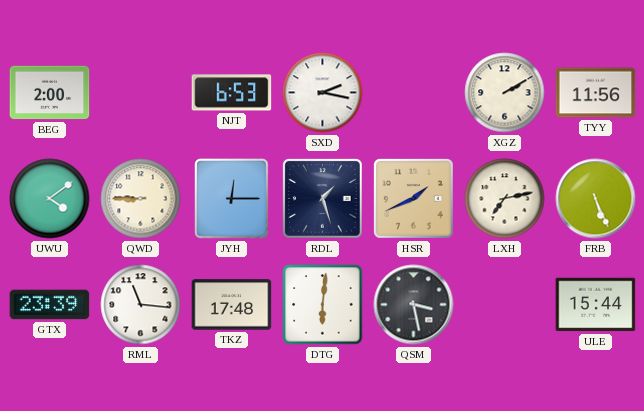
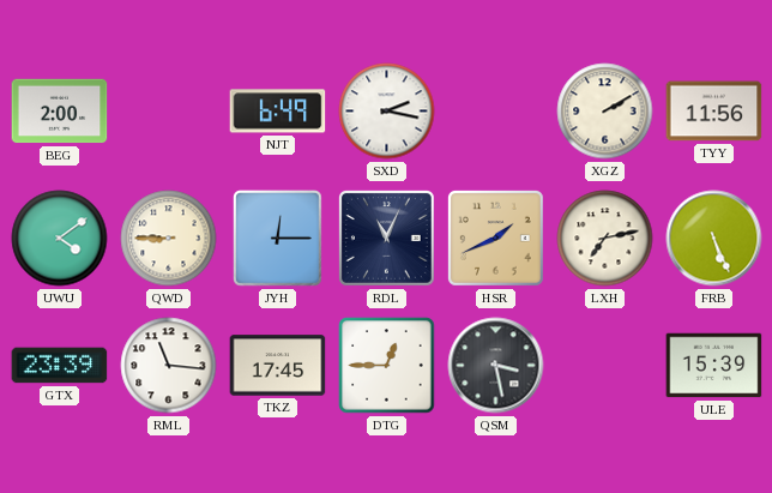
NJT: 6:53 -> 6:49 (278, 112)
RDL: 1:27 -> 11:04 (386, 238)
TKZ: 17:48 -> 17:45 (278, 366)
DTG: 6:01 -> 12:45 (387, 366)
ULE: 15:44 -> 15:39 (714, 366)
